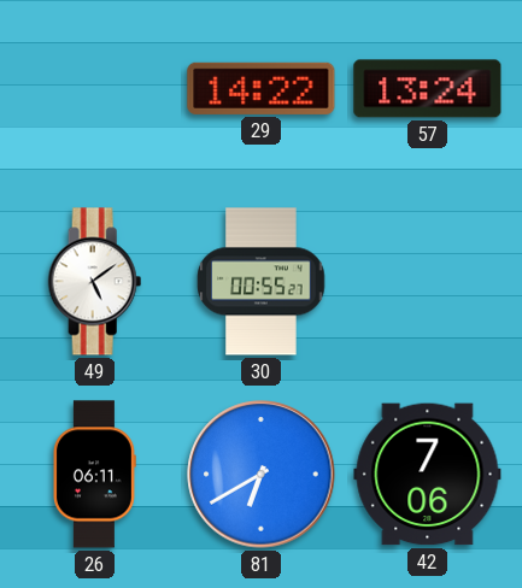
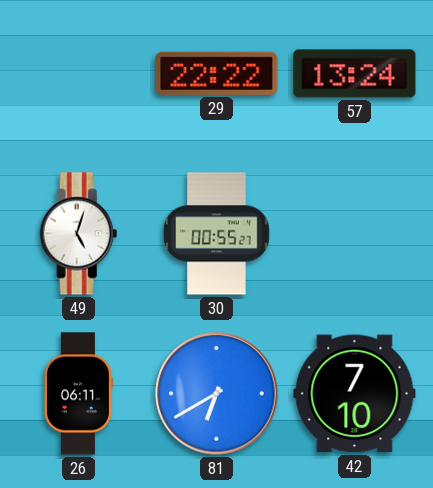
29: 14:22 -> 22:22 (217, 73)
49: 5:09 -> 5:03 (79, 234)
42: 7:06 -> 7:10 (355, 394)
